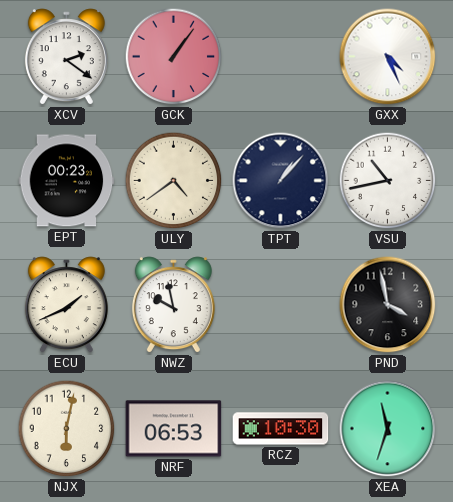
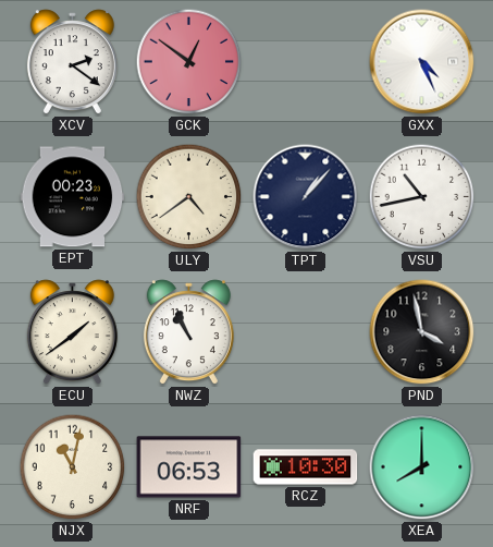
GCK: 1:06 -> 12:51 (189, 62)
ECU: 1:41 -> 1:39 (72, 332)
NWZ: 9:58 -> 10:56 (188, 332)
NJX: 6:02 -> 11:02 (73, 467)
XEA: 11:33 -> 8:00 (422, 467)
